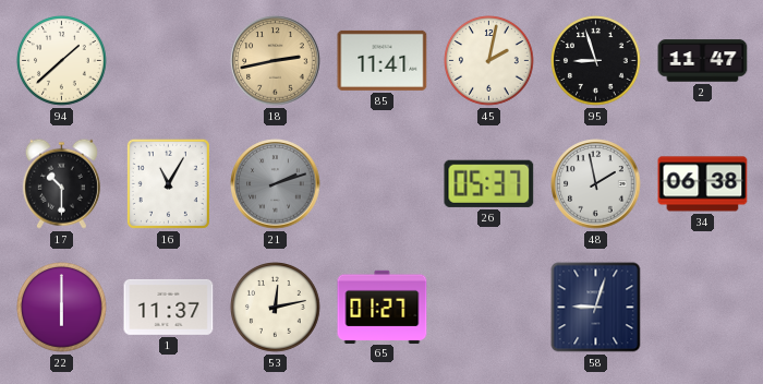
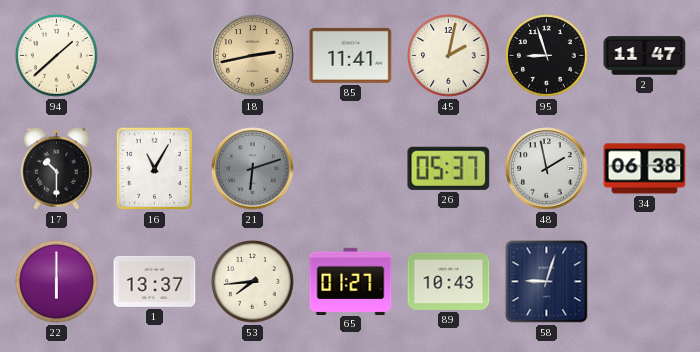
21: 2:12 -> 6:12 (253, 169)
1: 11:37 -> 13:37 (155, 281)
53: 12:13 -> 7:44 (253, 282)
89: none -> 10:43 (449, 281)
